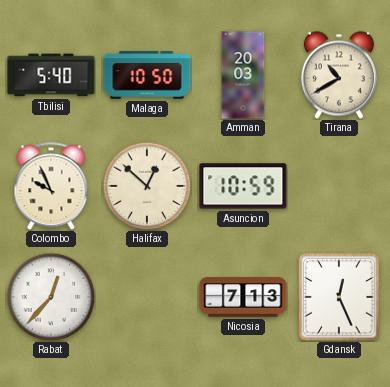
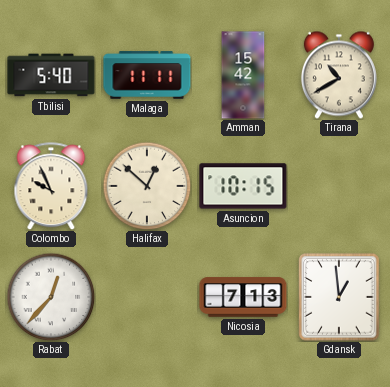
Malaga: 10:50 -> 11:11 (147, 75)
Amman: 20:03 -> 15:42 (243, 75)
Asuncion: 10:59 -> 10:15 (243, 186)
Gdansk: 12:26 -> 12:59 (339, 297)
